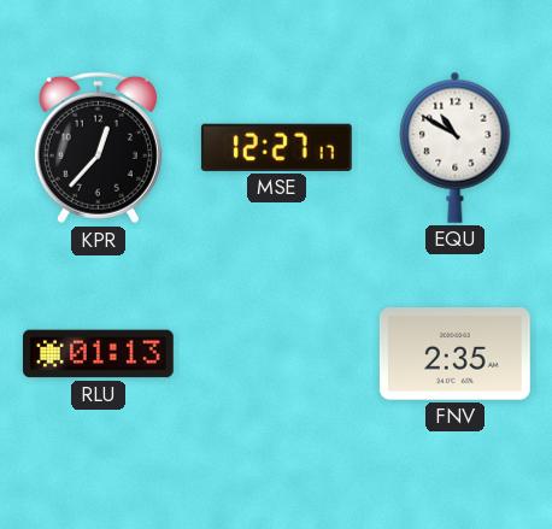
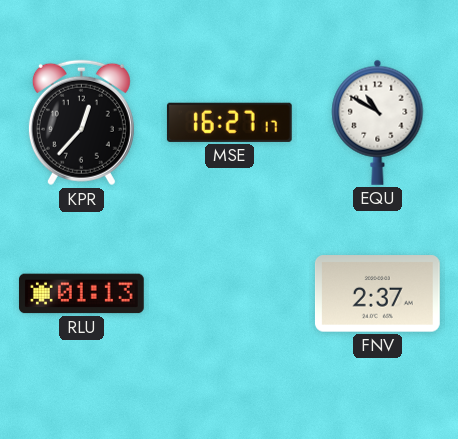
MSE: 12:27 -> 16:27 (229, 122)
FNV: 2:35 -> 2:37 (377, 294)
